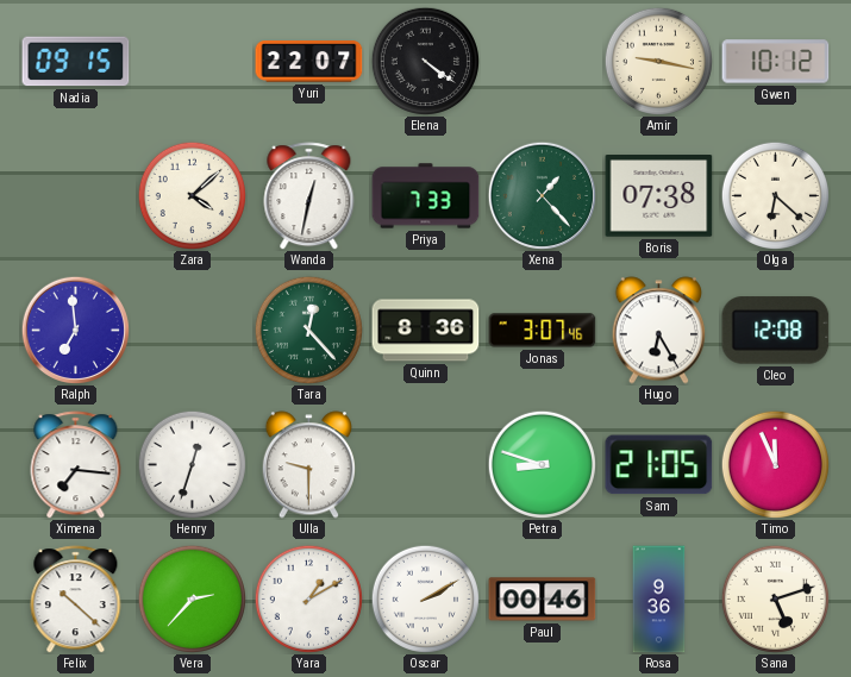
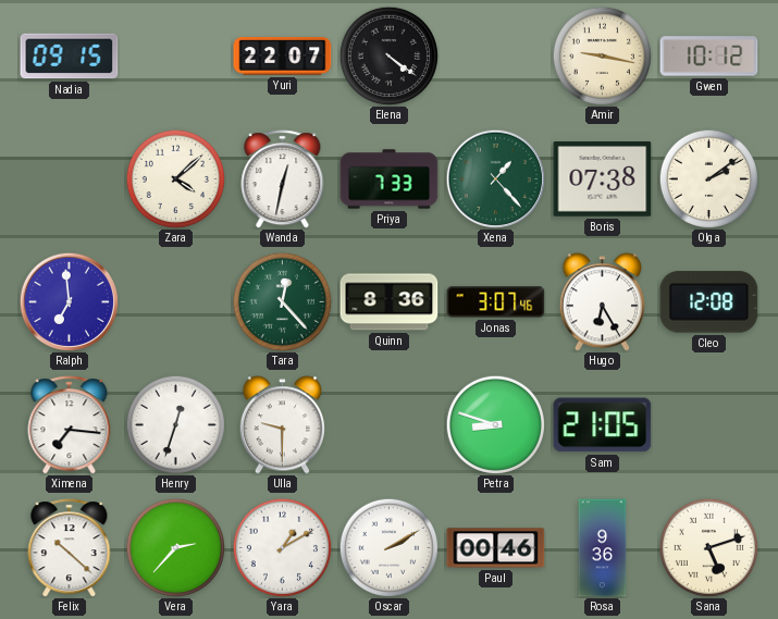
Olga: 6:22 -> 2:09 (708, 178)
Timo: 11:56 -> none (775, 464)
